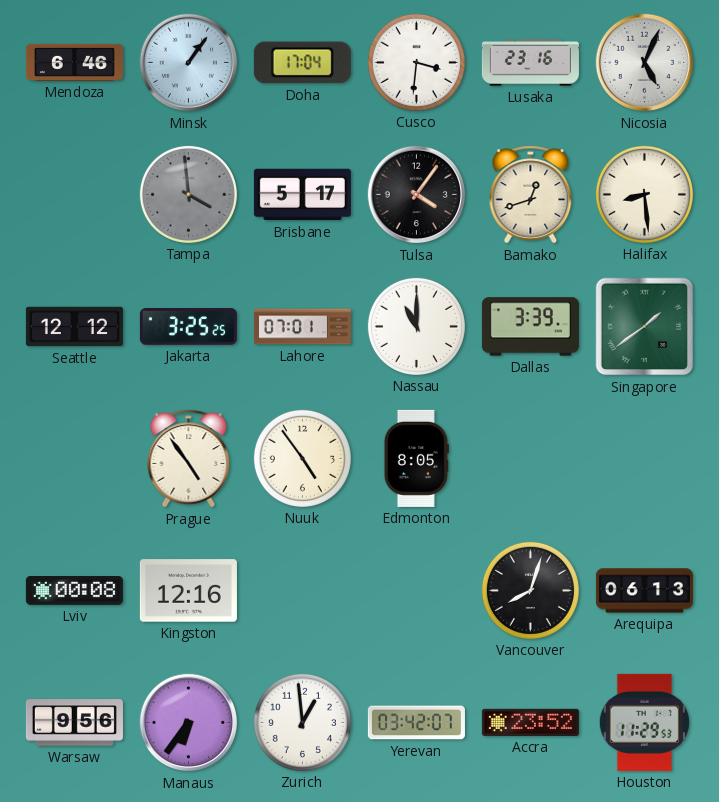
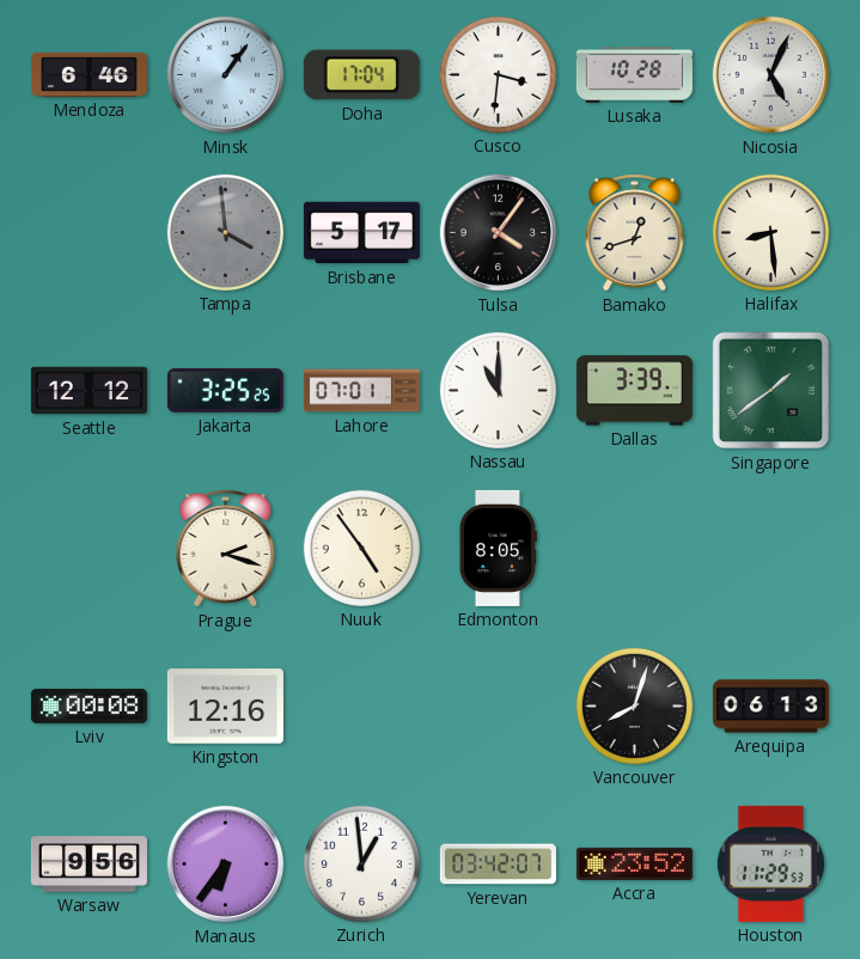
Lusaka: 23:16 -> 10:28 (634, 75)
Prague: 4:54 -> 2:18 (226, 549)
